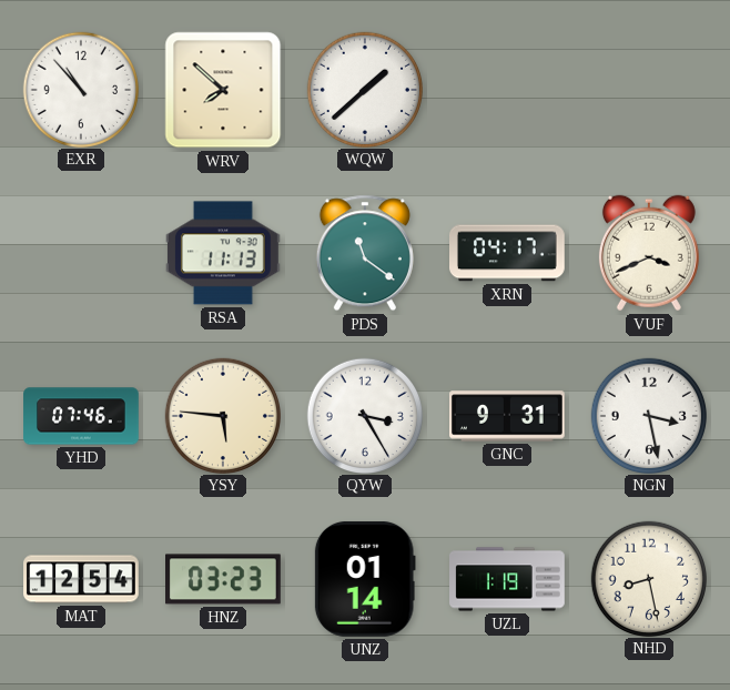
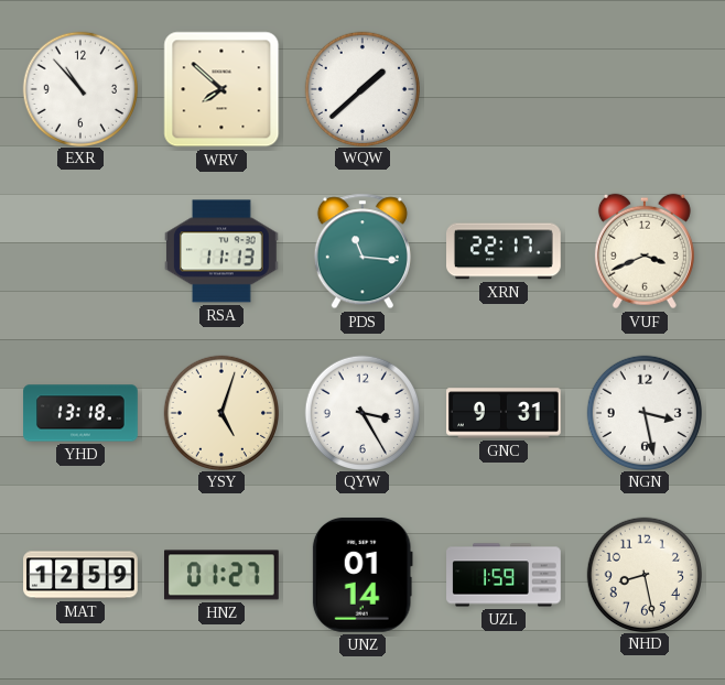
PDS: 11:21 -> 11:16 (362, 251)
XRN: 04:17 -> 22:17 (505, 251)
YHD: 07:46 -> 13:18 (80, 413)
YSY: 5:46 -> 5:03 (220, 412)
MAT: 12:54 -> 12:59 (80, 575)
HNZ: 03:23 -> 01:27 (223, 575)
UZL: 1:19 -> 1:59 (504, 575)
